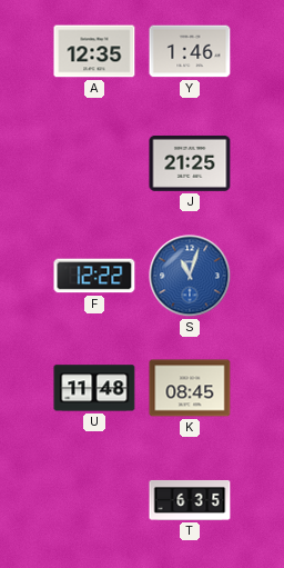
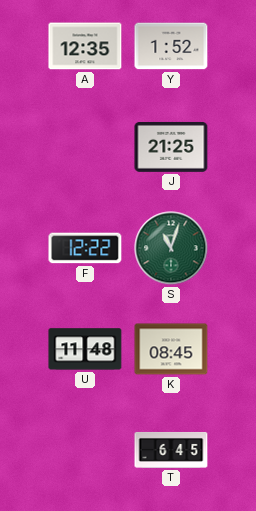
Y: 1:46 -> 1:52 (171, 46)
S dial: blue -> green (171, 248)
T: 6:35 -> 6:45 (171, 450)
